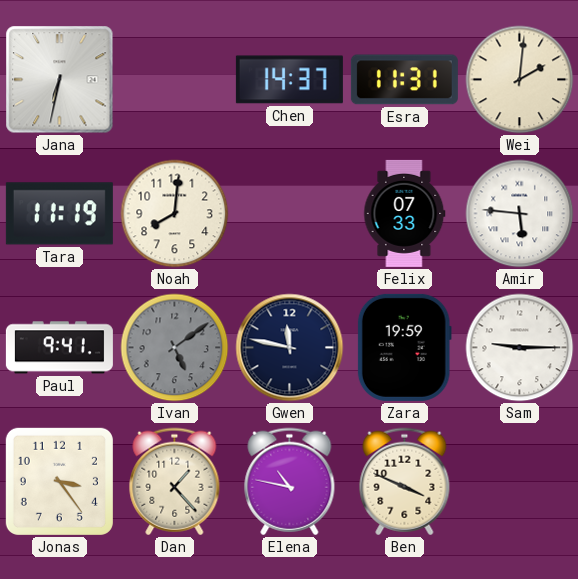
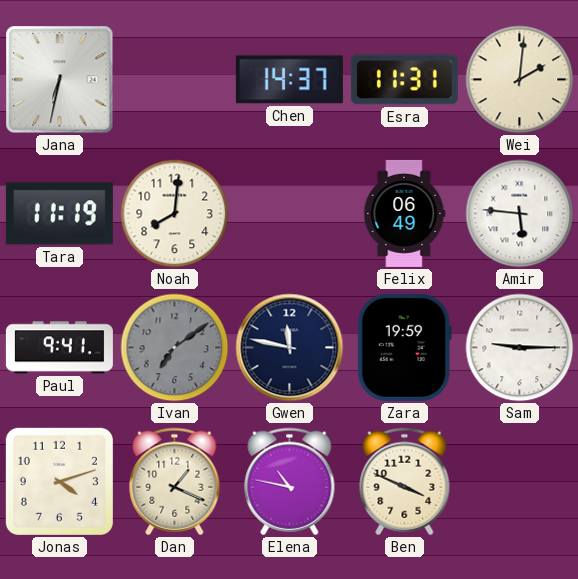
Felix: 07:33 -> 06:49 (405, 213)
Ivan: 5:09 -> 7:09 (175, 348)
Jonas: 3:24 -> 4:12 (59, 481)
Dan: 1:23 -> 1:19 (175, 482)
